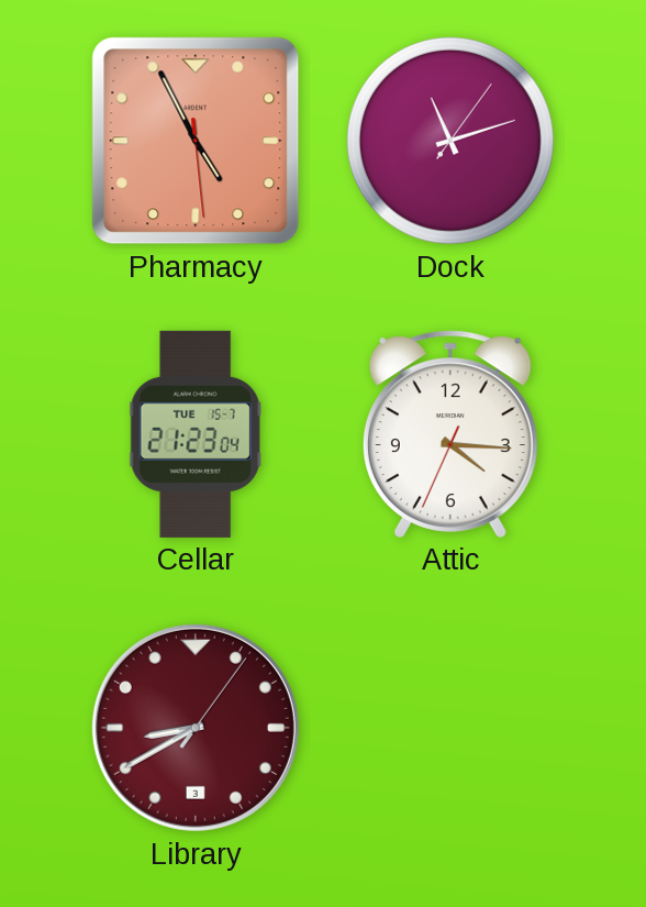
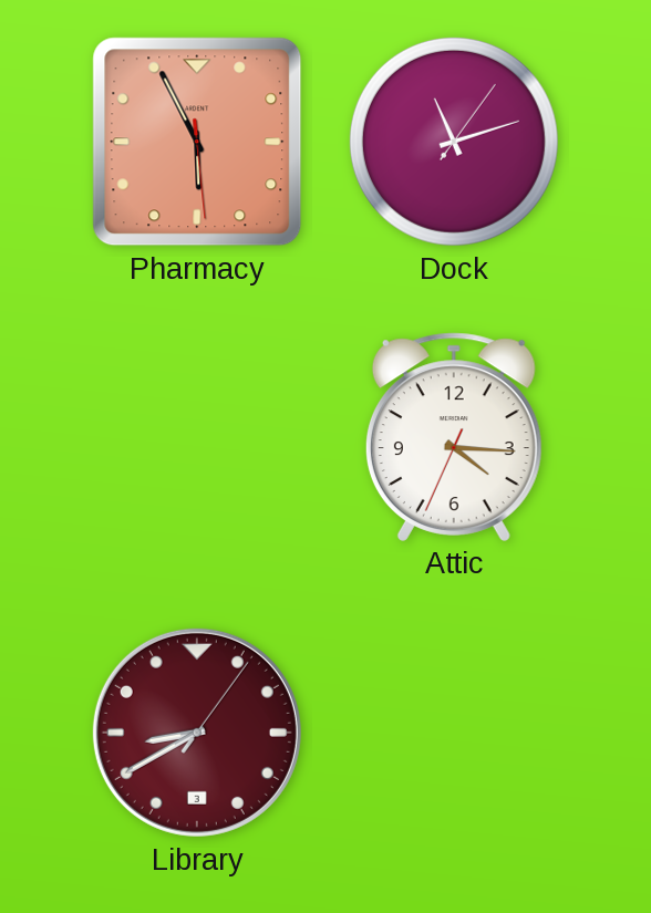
Pharmacy: 4:55 -> 5:55 (197, 142)
Cellar: 21:23 -> none (196, 434)
